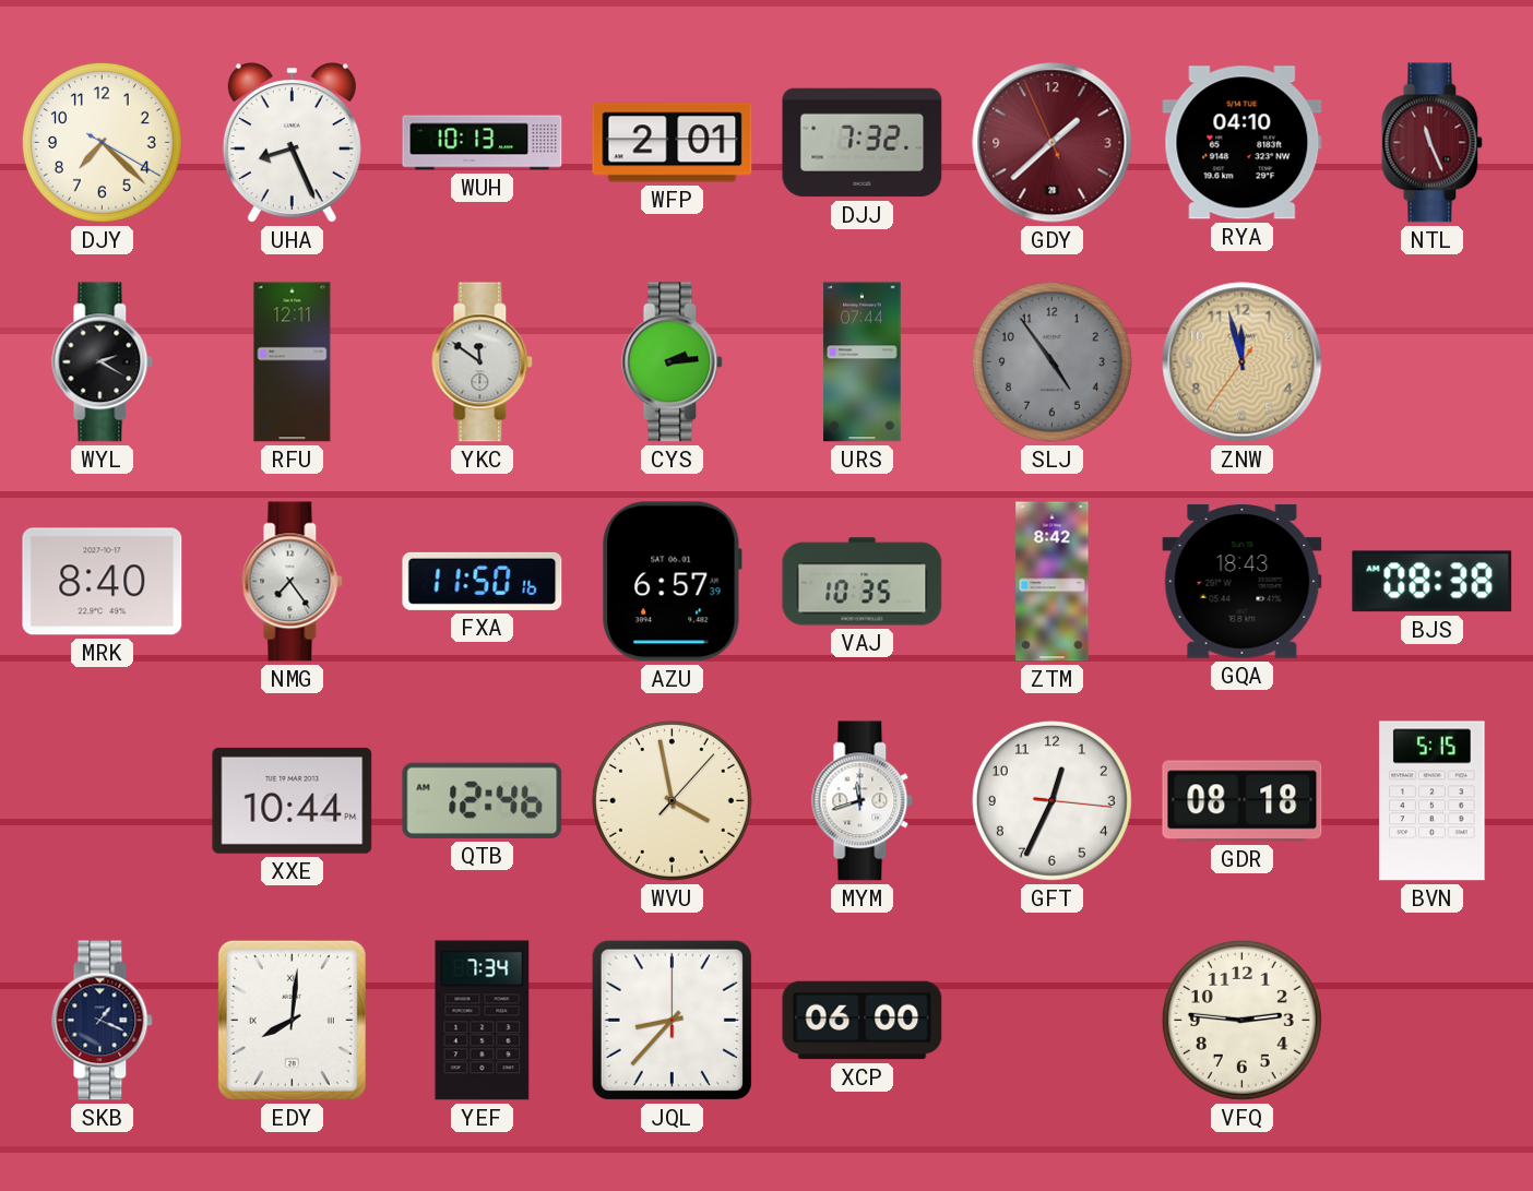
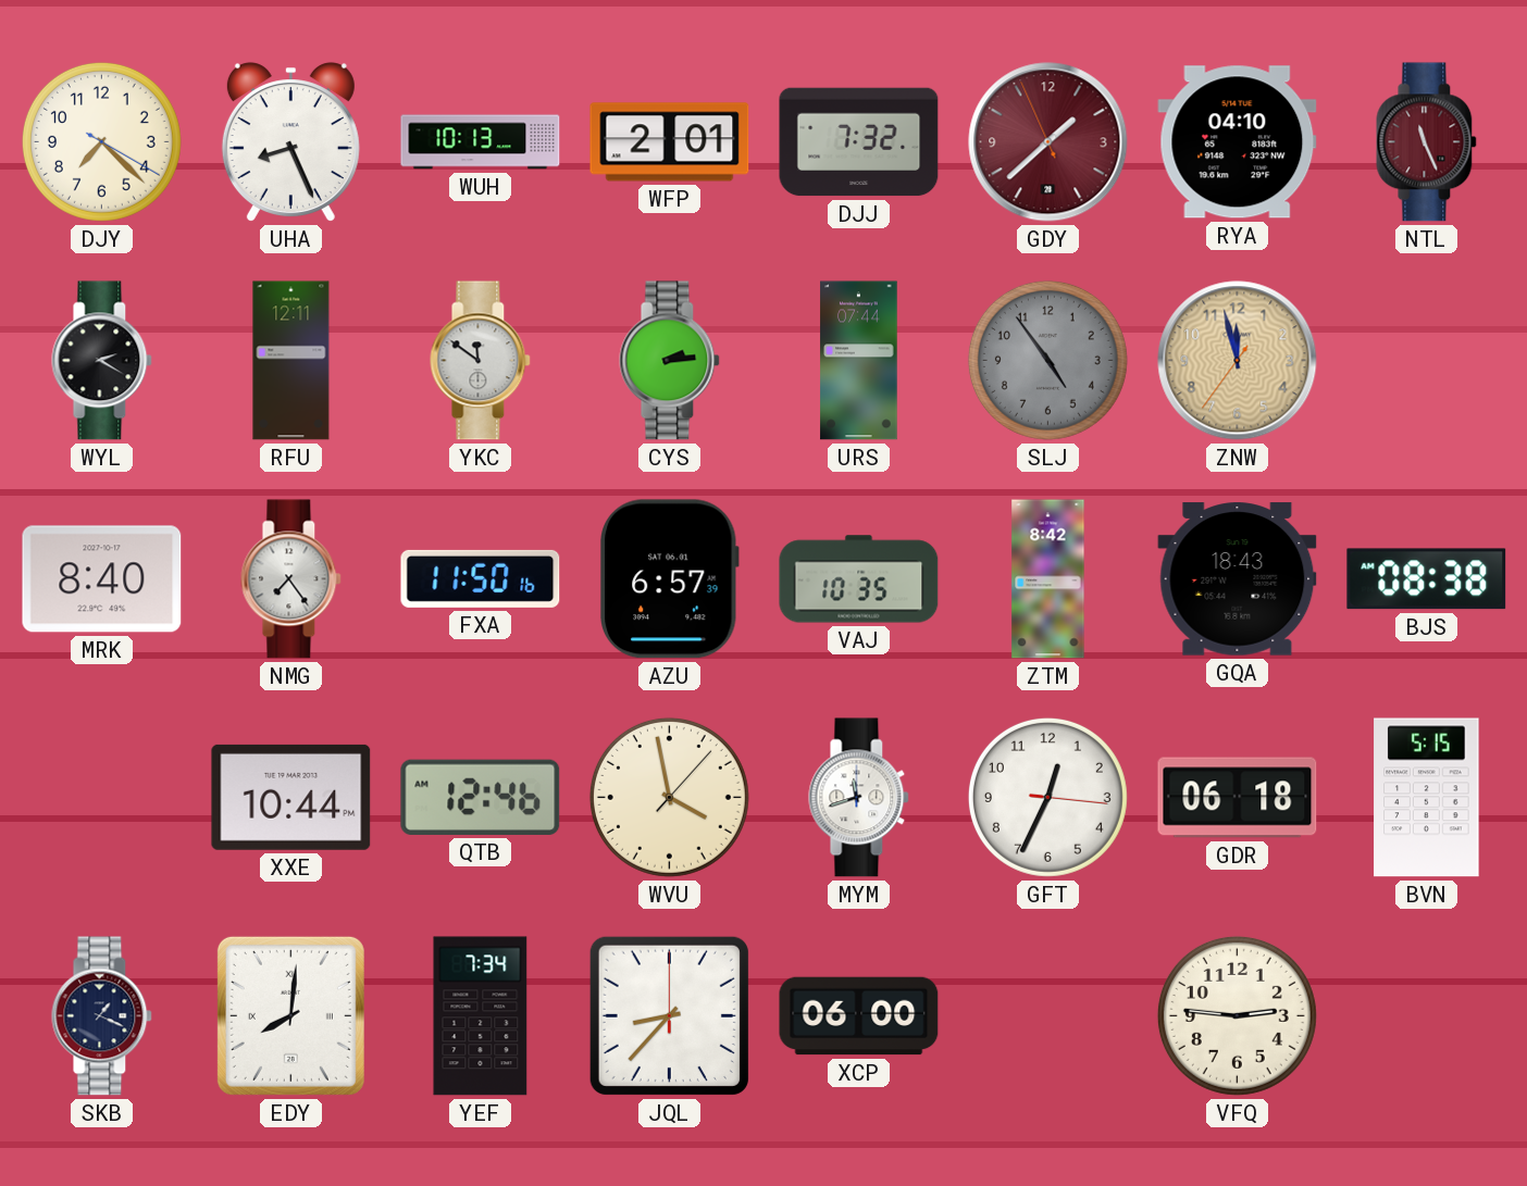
GDR: 08:18 -> 06:18 (1238, 798)
